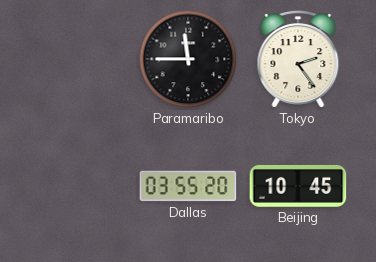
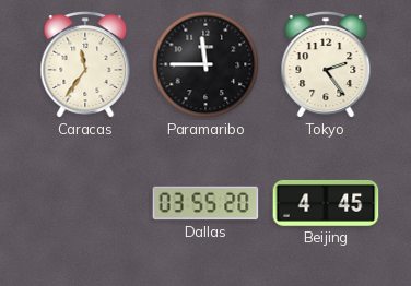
Caracas: none -> 11:36 (85, 65)
Beijing: 10:45 -> 4:45 (326, 203)
